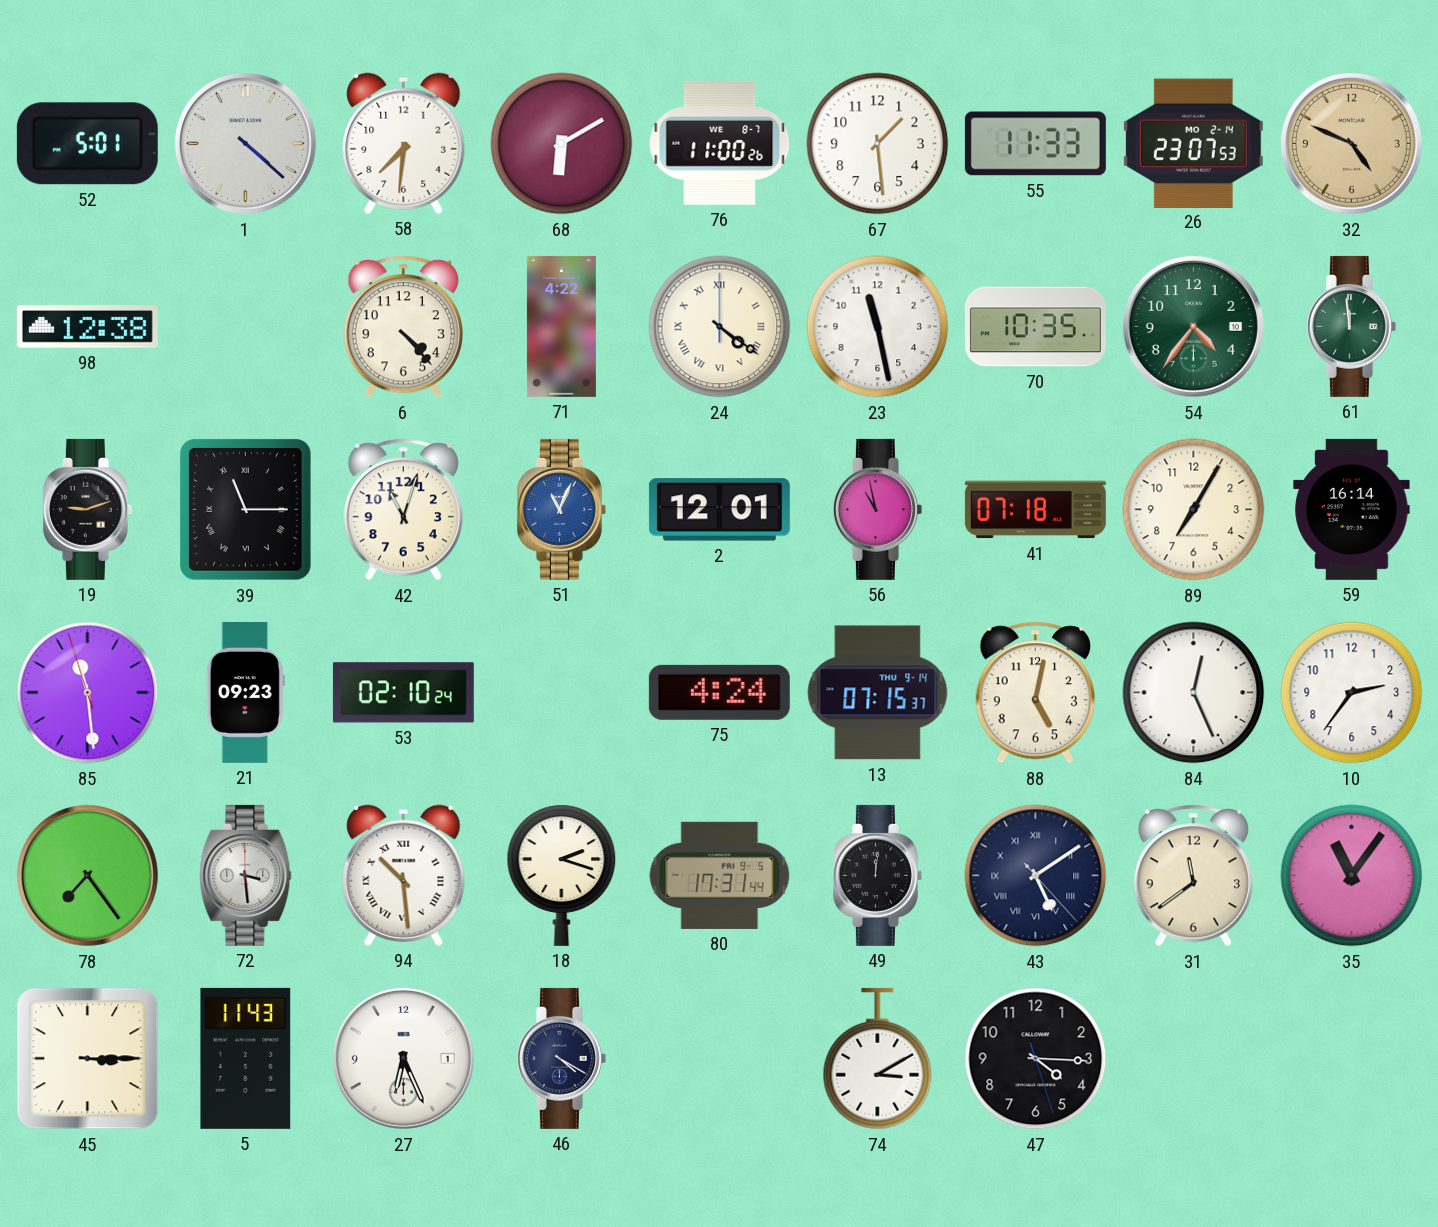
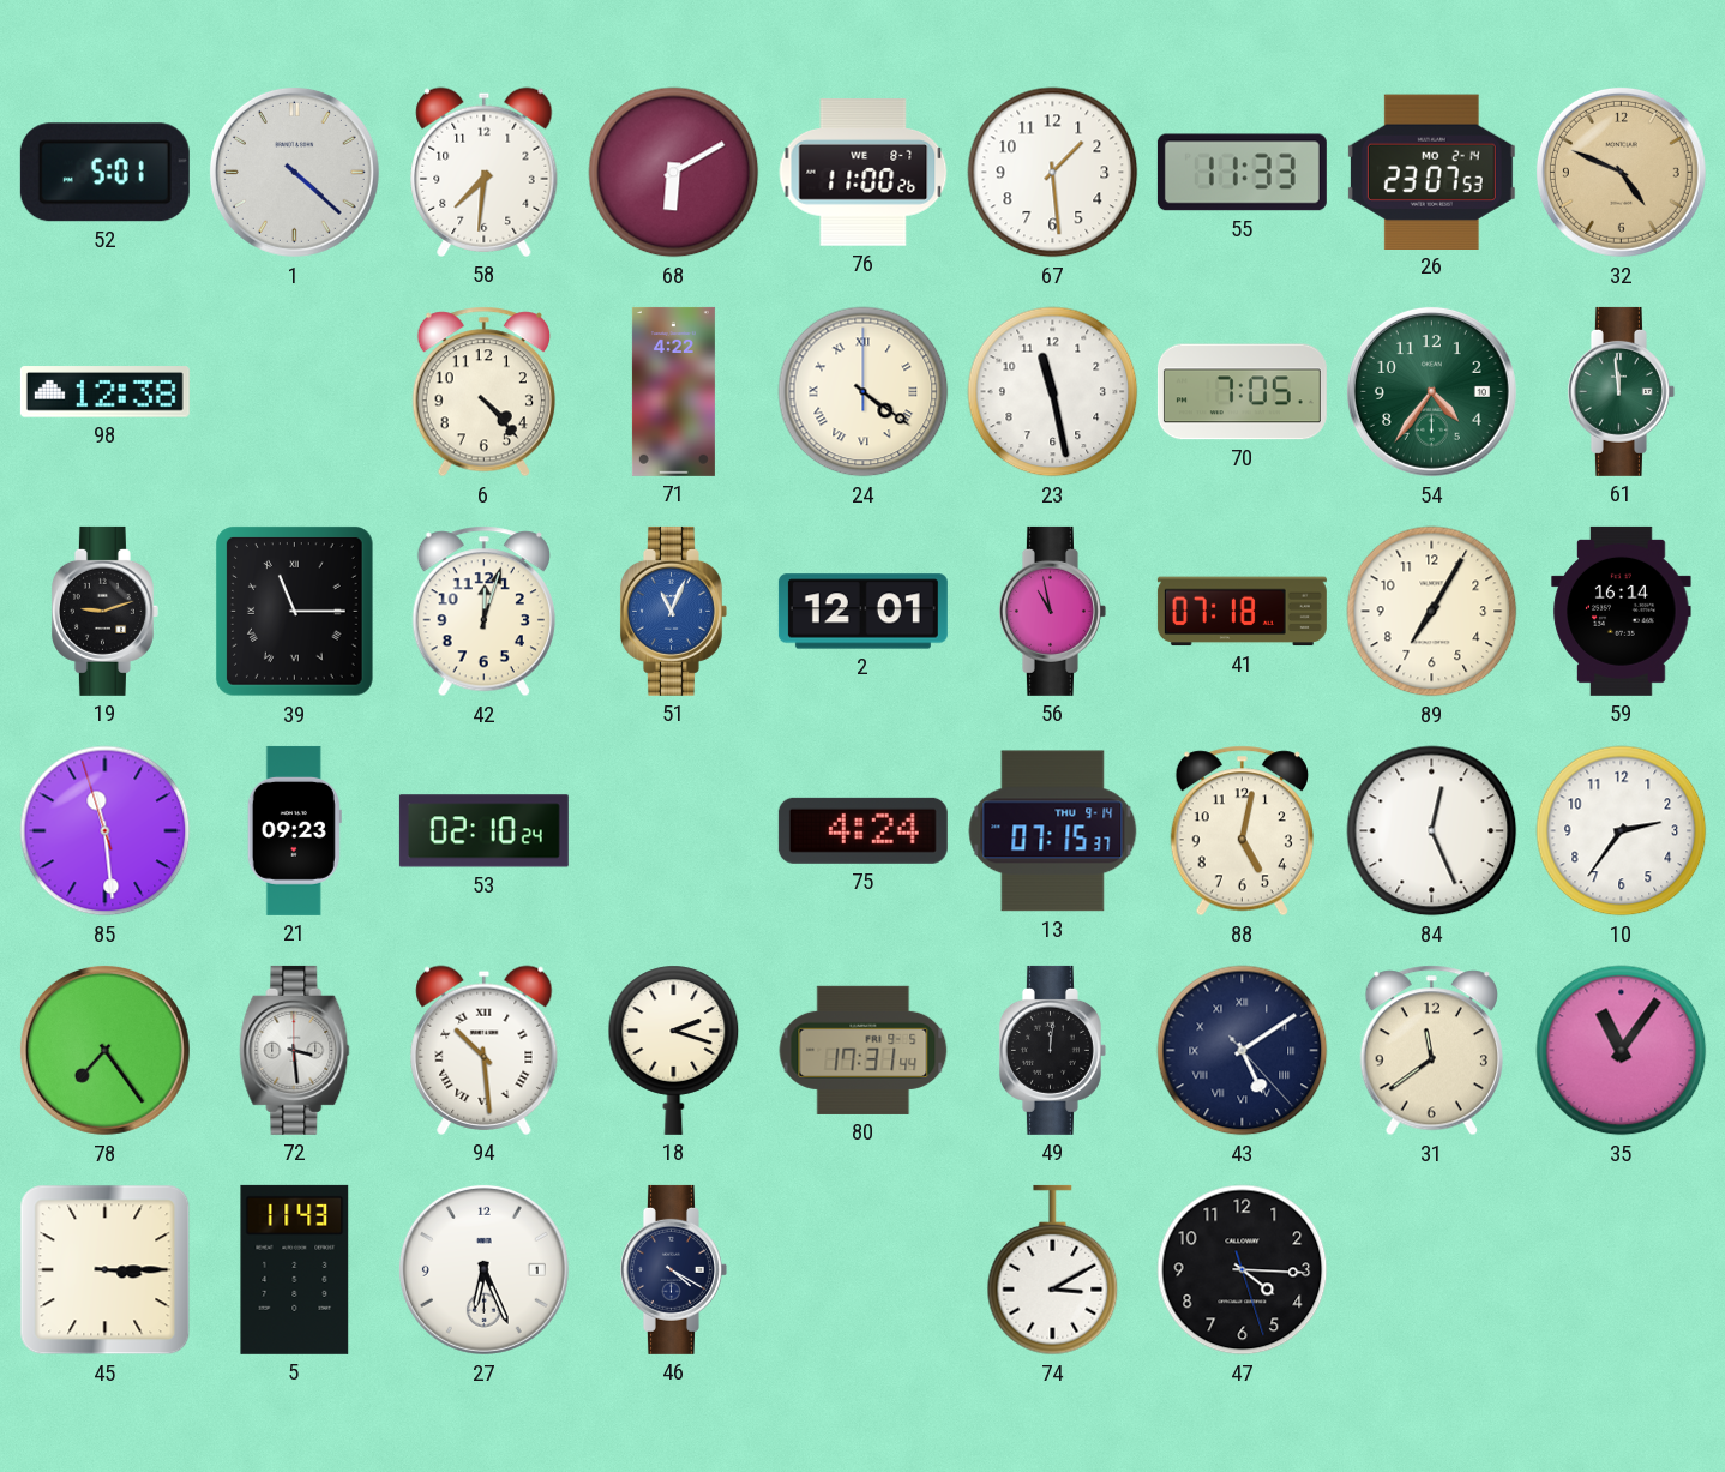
70: 10:35 -> 7:05 (1242, 392)
42: 11:03 -> 12:03 (483, 612)
